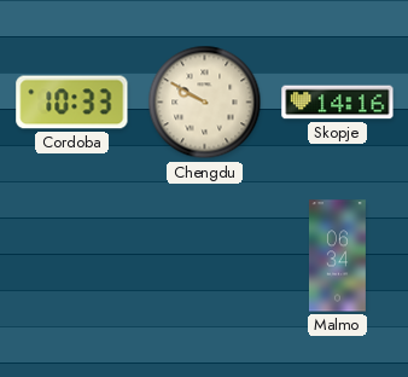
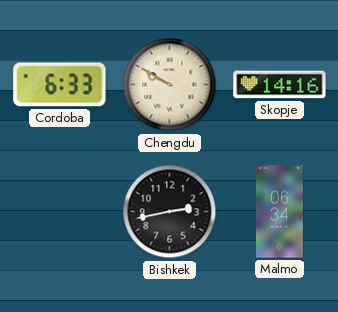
Cordoba: 10:33 -> 6:33 (60, 85)
Bishkek: none -> 2:43 (170, 212)
